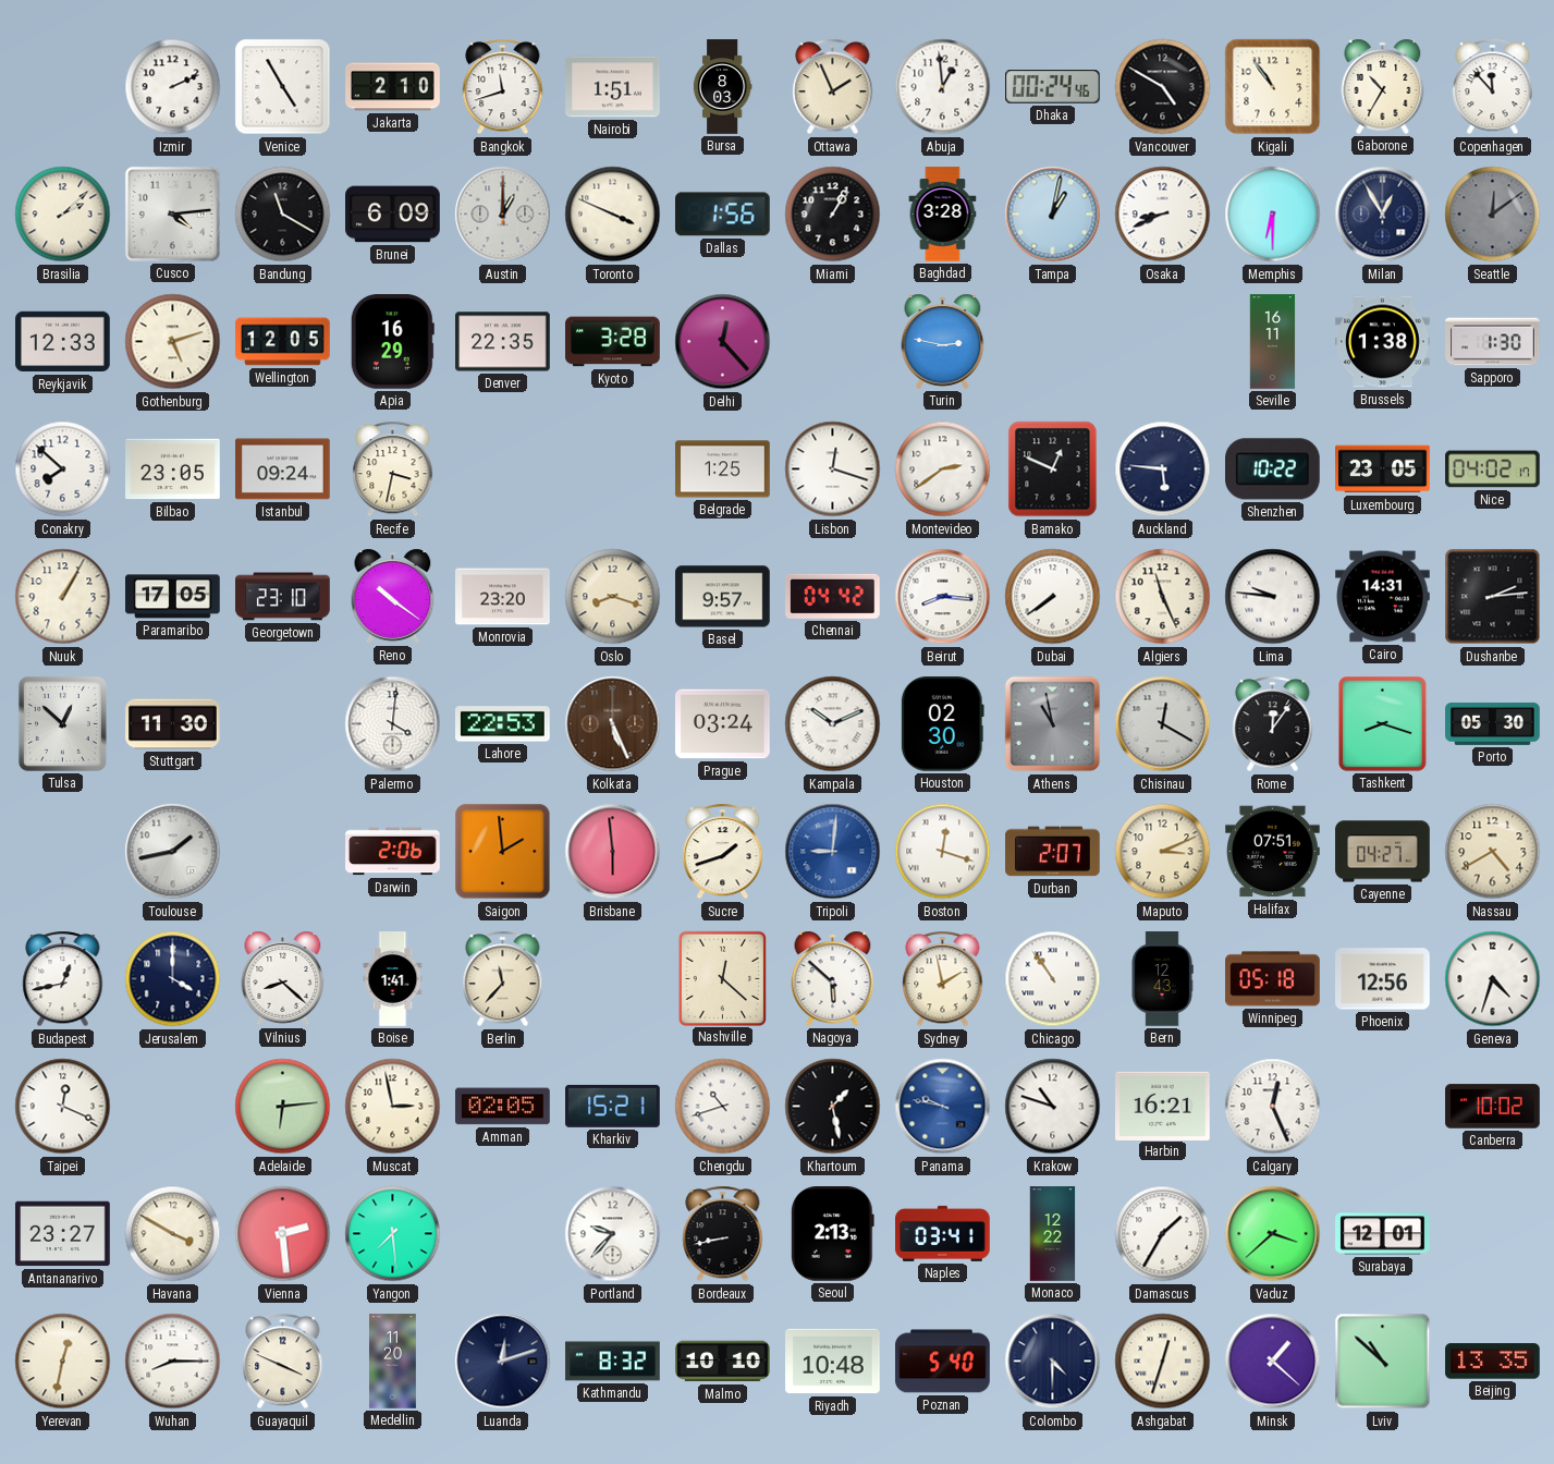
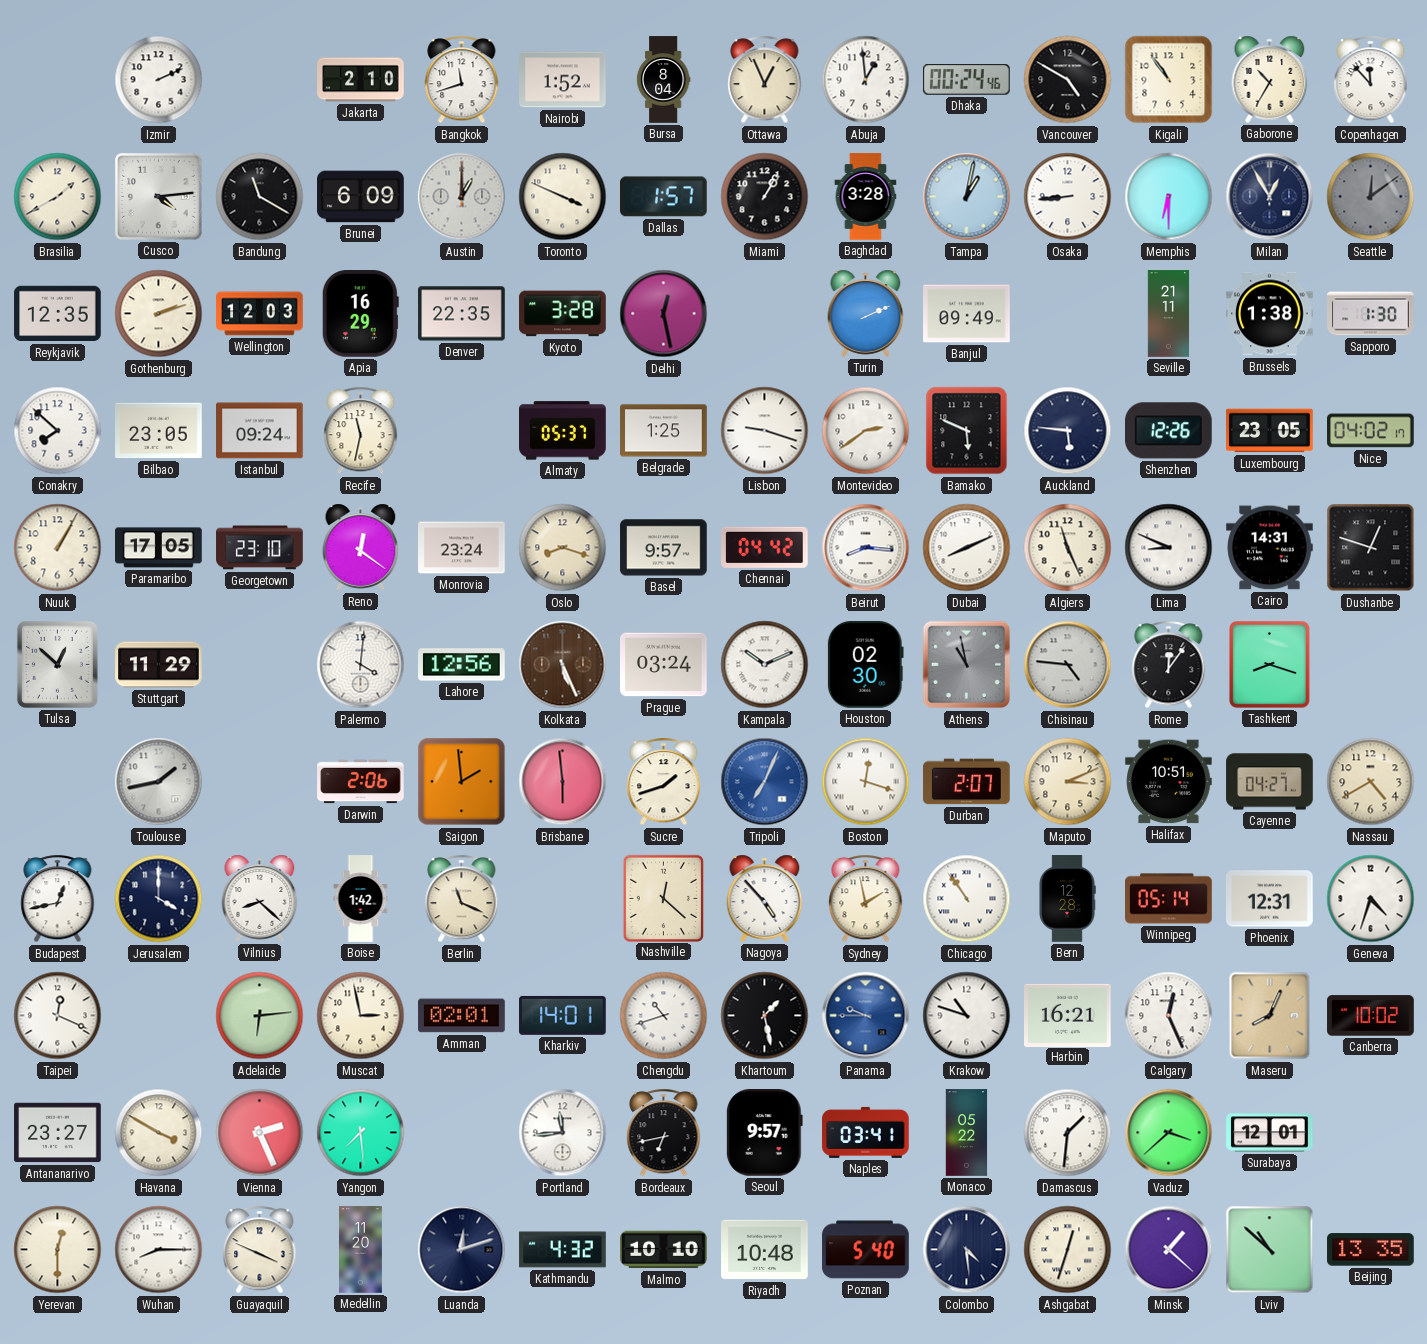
Venice: 4:55 -> none (283, 87)
Nairobi: 1:51 -> 1:52 (563, 80)
Bursa: 8:03 -> 8:04 (663, 80)
Ottawa: 1:56 -> 12:56 (765, 80)
Brasilia: 2:08 -> 1:40 (58, 197)
Dallas: 1:56 -> 1:57 (664, 197)
Osaka: 8:41 -> 8:44 (1068, 197)
Reykjavik: 12:33 -> 12:35 (58, 314)
Gothenburg: 5:12 -> 2:12 (159, 314)
Wellington: 12:05 -> 12:03 (260, 314)
Delhi: 12:23 -> 12:28 (664, 314)
Turin: 2:47 -> 2:11 (866, 313)
Banjul: none -> 09:49 (967, 314)
Seville: 16:11 -> 21:11 (1169, 314)
Recife: 3:32 -> 11:32 (361, 431)
Almaty: none -> 05:37 (563, 431)
Lisbon: 12:18 -> 9:18 (765, 431)
Bamako: 12:49 -> 5:49 (967, 431)
Shenzhen: 10:22 -> 12:26 (1169, 431)
Reno: 10:21 -> 12:21 (361, 547)
Monrovia: 23:20 -> 23:24 (462, 548)
Dubai: 7:39 -> 8:11 (967, 548)
Lima: 9:46 -> 8:49 (1169, 548)
Dushanbe: 2:14 -> 12:48 (1371, 548)
Stuttgart: 11:30 -> 11:29 (159, 665)
Lahore: 22:53 -> 12:56 (462, 665)
Chisinau: 12:20 -> 4:46 (1068, 665)
Porto: 05:30 -> none (1493, 723)
Tripoli: 9:01 -> 7:04 (765, 782)
Halifax: 07:51 -> 10:51 (1169, 782)
Boise: 1:41 -> 1:42 (361, 899)
Berlin: 11:37 -> 11:19 (462, 899)
Nagoya: 5:52 -> 4:53 (765, 898)
Bern: 12:43 -> 12:28 (1067, 899)
Winnipeg: 05:18 -> 05:14 (1169, 899)
Phoenix: 12:56 -> 12:31 (1270, 899)
Amman: 02:05 -> 02:01 (462, 1016)
Kharkiv: 15:21 -> 14:01 (563, 1015)
Panama: 9:47 -> 9:45 (866, 1016)
Maseru: none -> 8:04 (1270, 1016)
Vienna: 2:29 -> 2:26 (260, 1133)
Portland: 9:37 -> 11:44 (563, 1133)
Bordeaux: 8:43 -> 6:43 (664, 1133)
Seoul: 2:13 -> 9:57 (764, 1133)
Monaco: 12:22 -> 05:22 (967, 1133)
Damascus: 1:35 -> 1:31 (1068, 1133)
Yerevan: 12:32 -> 12:30 (58, 1250)
Kathmandu: 8:32 -> 4:32 (563, 1250)
Colombo: 4:30 -> 4:29 (967, 1250)
